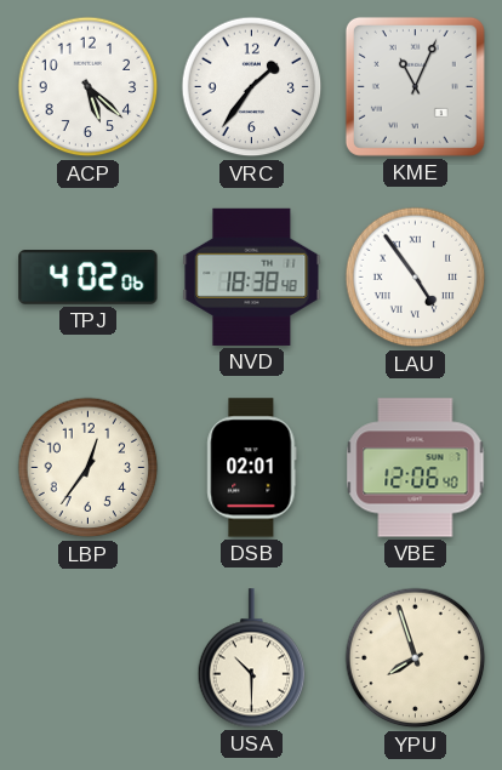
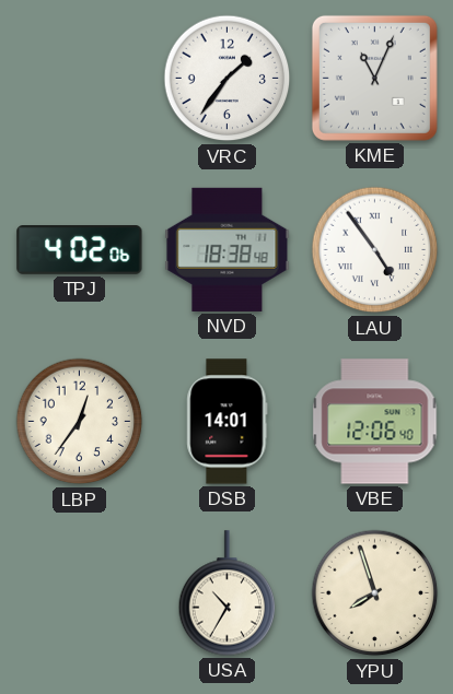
ACP: 5:22 -> none (89, 87)
DSB: 02:01 -> 14:01 (228, 422)
USA: 10:30 -> 10:35 (228, 593)
